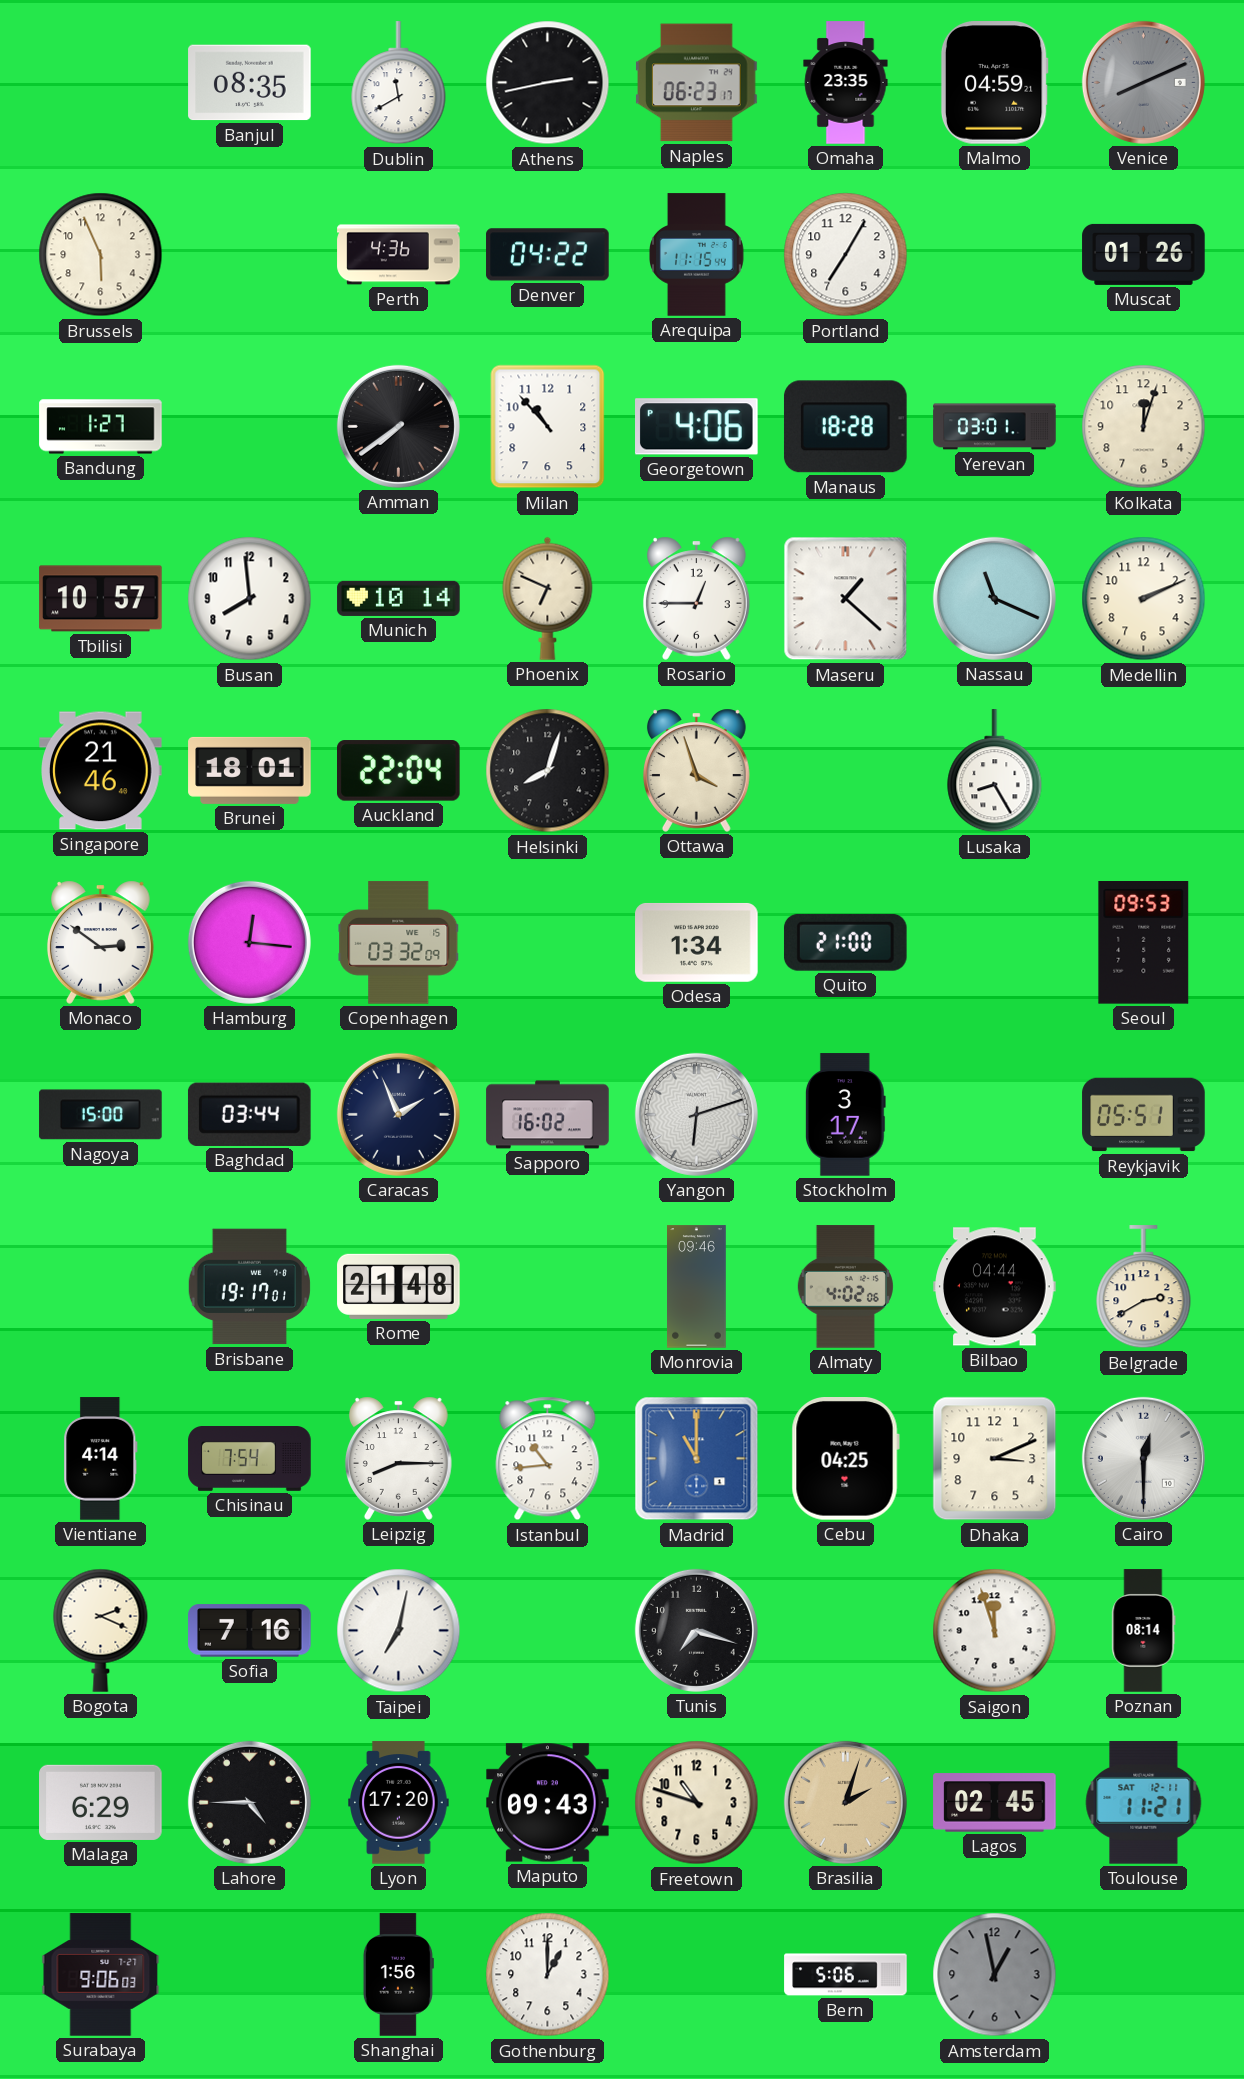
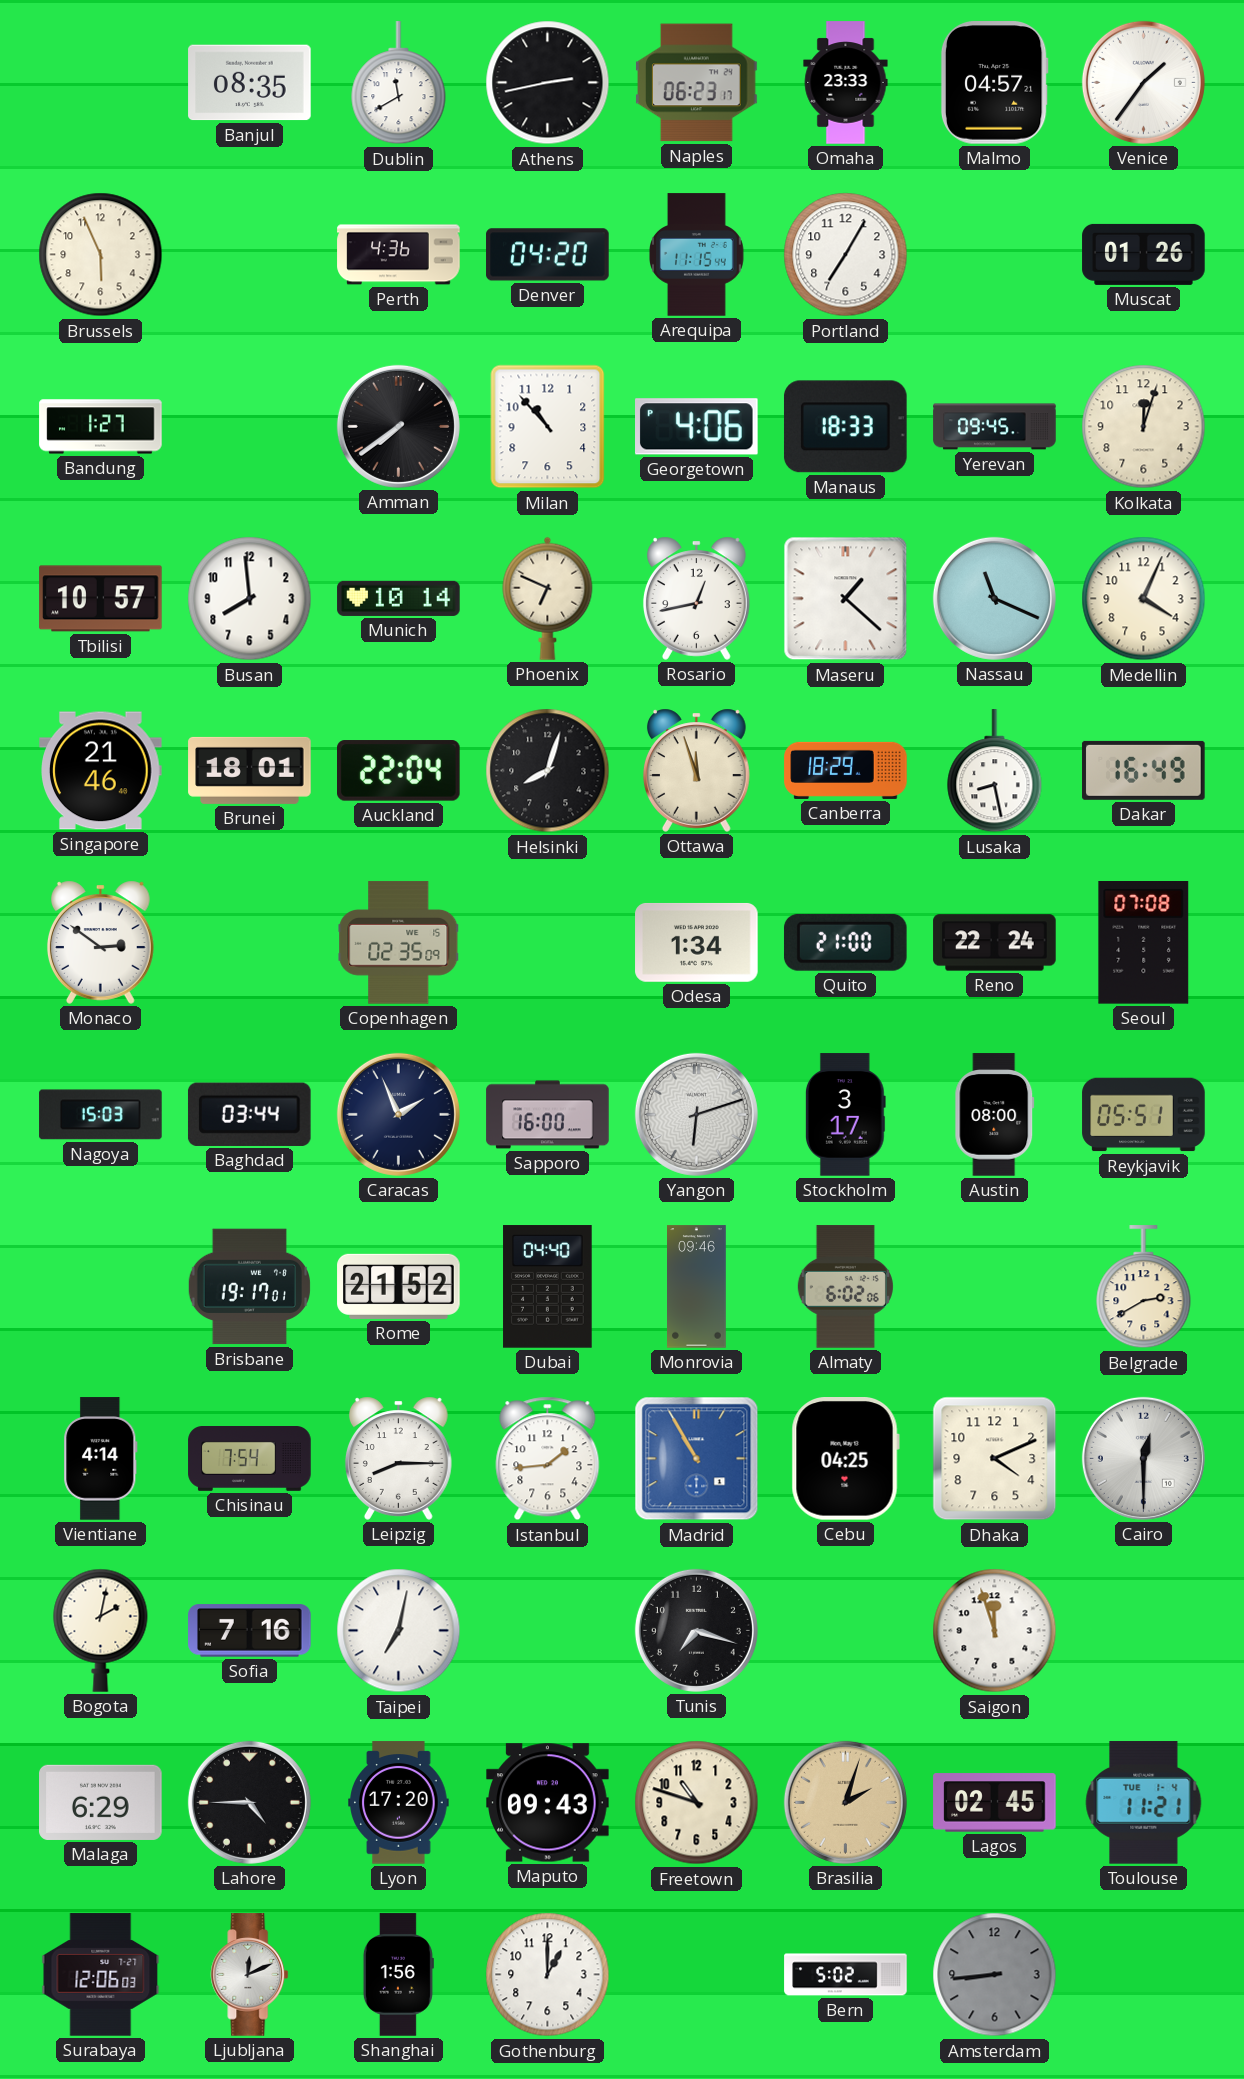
Omaha: 23:35 -> 23:33 (846, 83)
Malmo: 04:59 -> 04:57 (994, 83)
Venice: 8:11 -> 1:36 (1143, 82)
Venice dial: grey -> white (1143, 82)
Denver: 04:22 -> 04:20 (548, 255)
Manaus: 18:28 -> 18:33 (846, 427)
Yerevan: 03:01 -> 09:45 (995, 427)
Rosario: 12:45 -> 12:43 (697, 598)
Medellin: 2:11 -> 4:04 (1144, 599)
Ottawa: 3:57 -> 11:57 (697, 770)
Canberra: none -> 18:29 (846, 770)
Lusaka: 8:25 -> 8:28 (995, 771)
Dakar: none -> 16:49 (1144, 770)
Hamburg: 12:16 -> none (249, 942)
Copenhagen: 03:32 -> 02:35 (399, 943)
Reno: none -> 22:24 (995, 943)
Seoul: 09:53 -> 07:08 (1144, 943)
Nagoya: 15:00 -> 15:03 (101, 1115)
Sapporo: 16:02 -> 16:00 (548, 1115)
Austin: none -> 08:00 (995, 1115)
Rome: 21:48 -> 21:52 (399, 1286)
Dubai: none -> 04:40 (548, 1287)
Almaty: 4:02 -> 6:02 (845, 1287)
Bilbao: 04:44 -> none (995, 1287)
Istanbul: 10:44 -> 1:44 (548, 1459)
Madrid: 11:00 -> 10:55 (697, 1459)
Dhaka: 3:11 -> 4:11 (995, 1459)
Bogota: 2:19 -> 2:02 (101, 1630)
Poznan: 08:14 -> none (1144, 1631)
Toulouse date: SAT 12-11 -> TUE 1-4 (1144, 1803)
Surabaya: 9:06 -> 12:06 (101, 1975)
Ljubljana: none -> 12:11 (250, 1975)
Bern: 5:06 -> 5:02 (846, 1975)
Amsterdam: 12:58 -> 8:44 (995, 1975)
